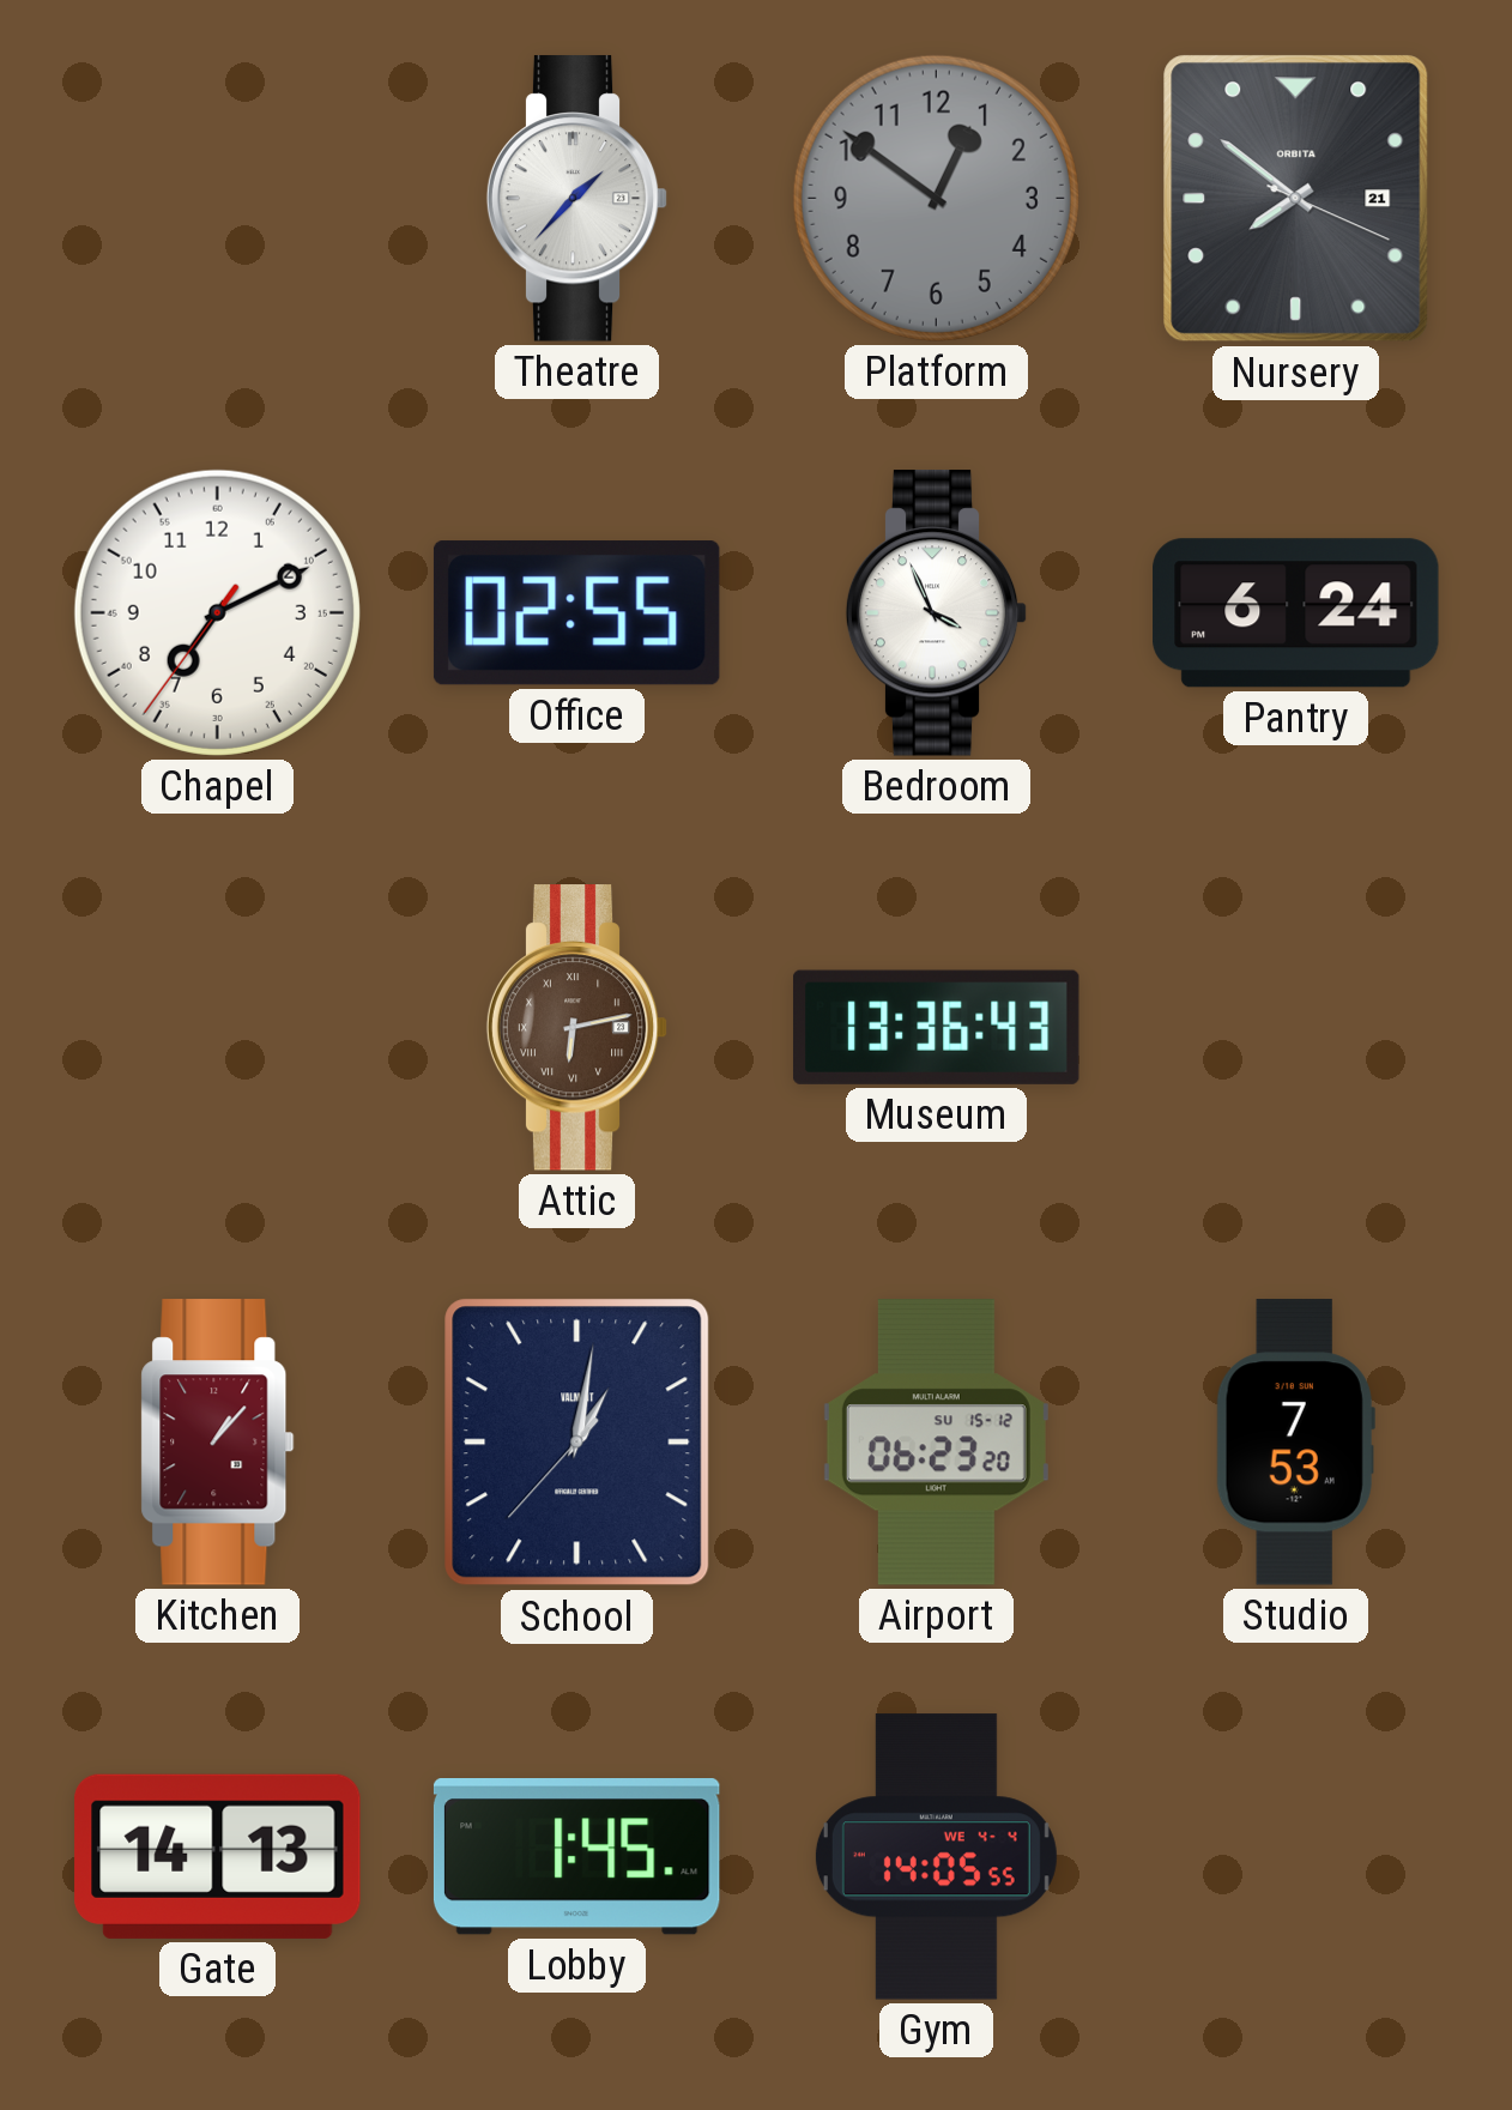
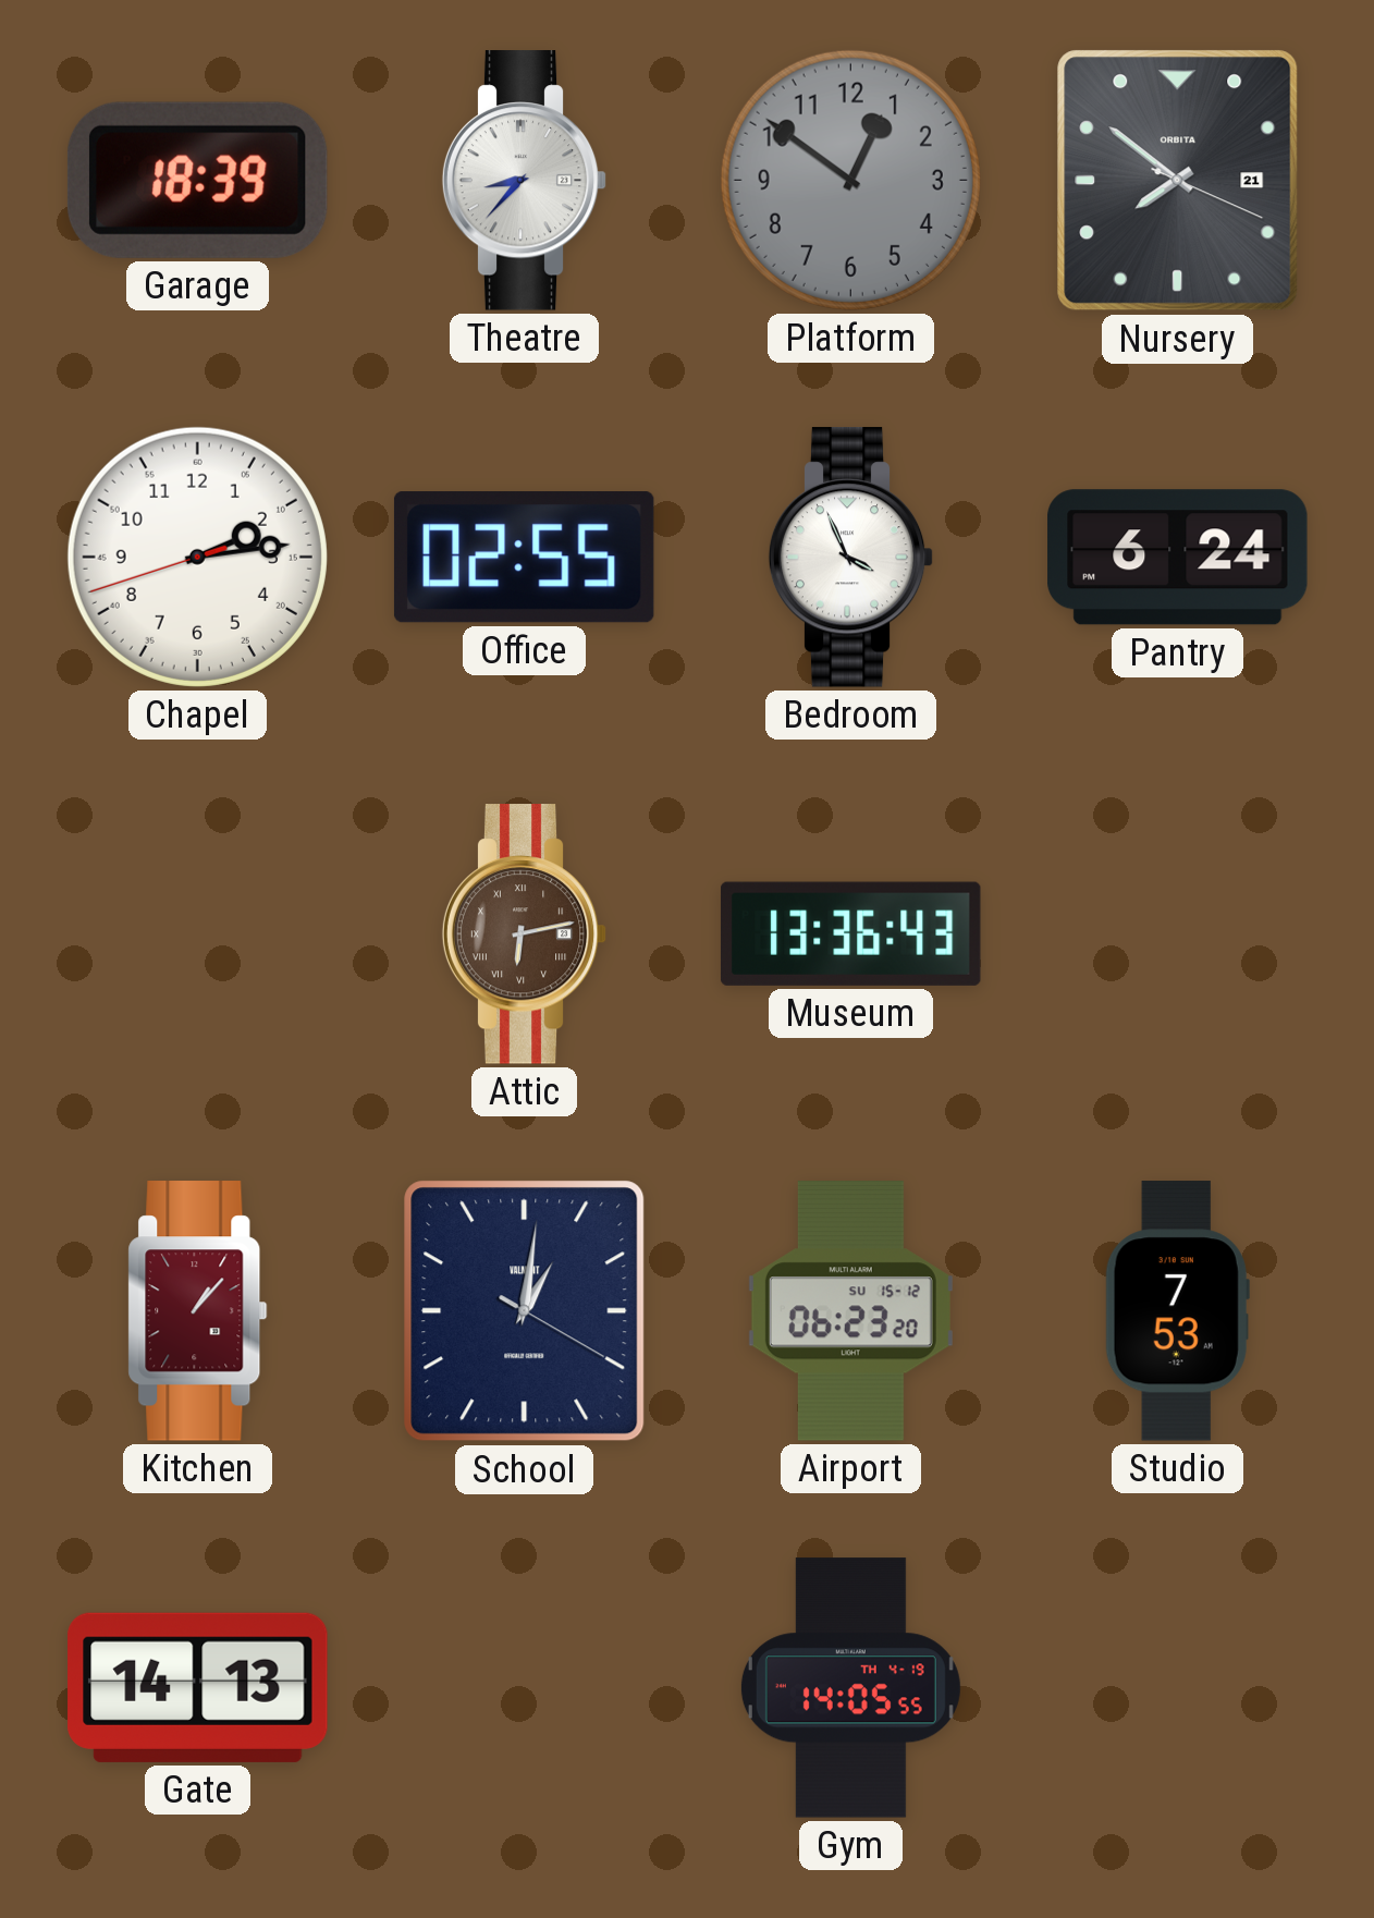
Garage: none -> 18:39 (197, 180)
Theatre: 1:37 -> 8:37 (525, 181)
Chapel: 7:10 -> 2:13 (197, 557)
School: 1:01:37 -> 1:01:20 (525, 1311)
Lobby: 1:45 -> none (576, 1857)
Gym date: WE 4-4 -> TH 4-19 (850, 1688)
